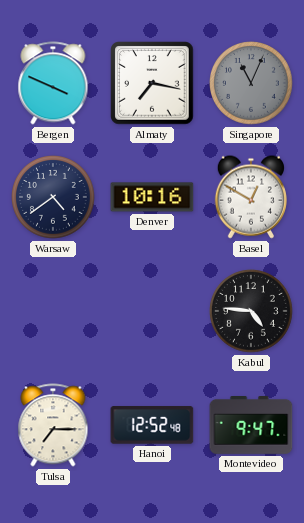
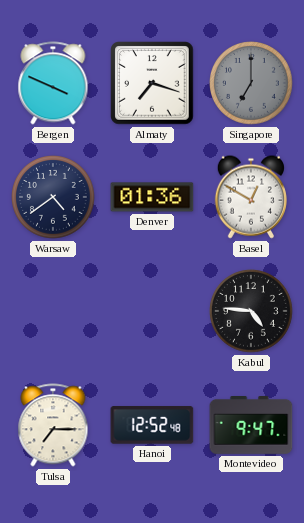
Almaty: 7:17 -> 7:18 (152, 83)
Singapore: 11:04 -> 7:00 (252, 84)
Denver: 10:16 -> 01:36 (152, 197)
